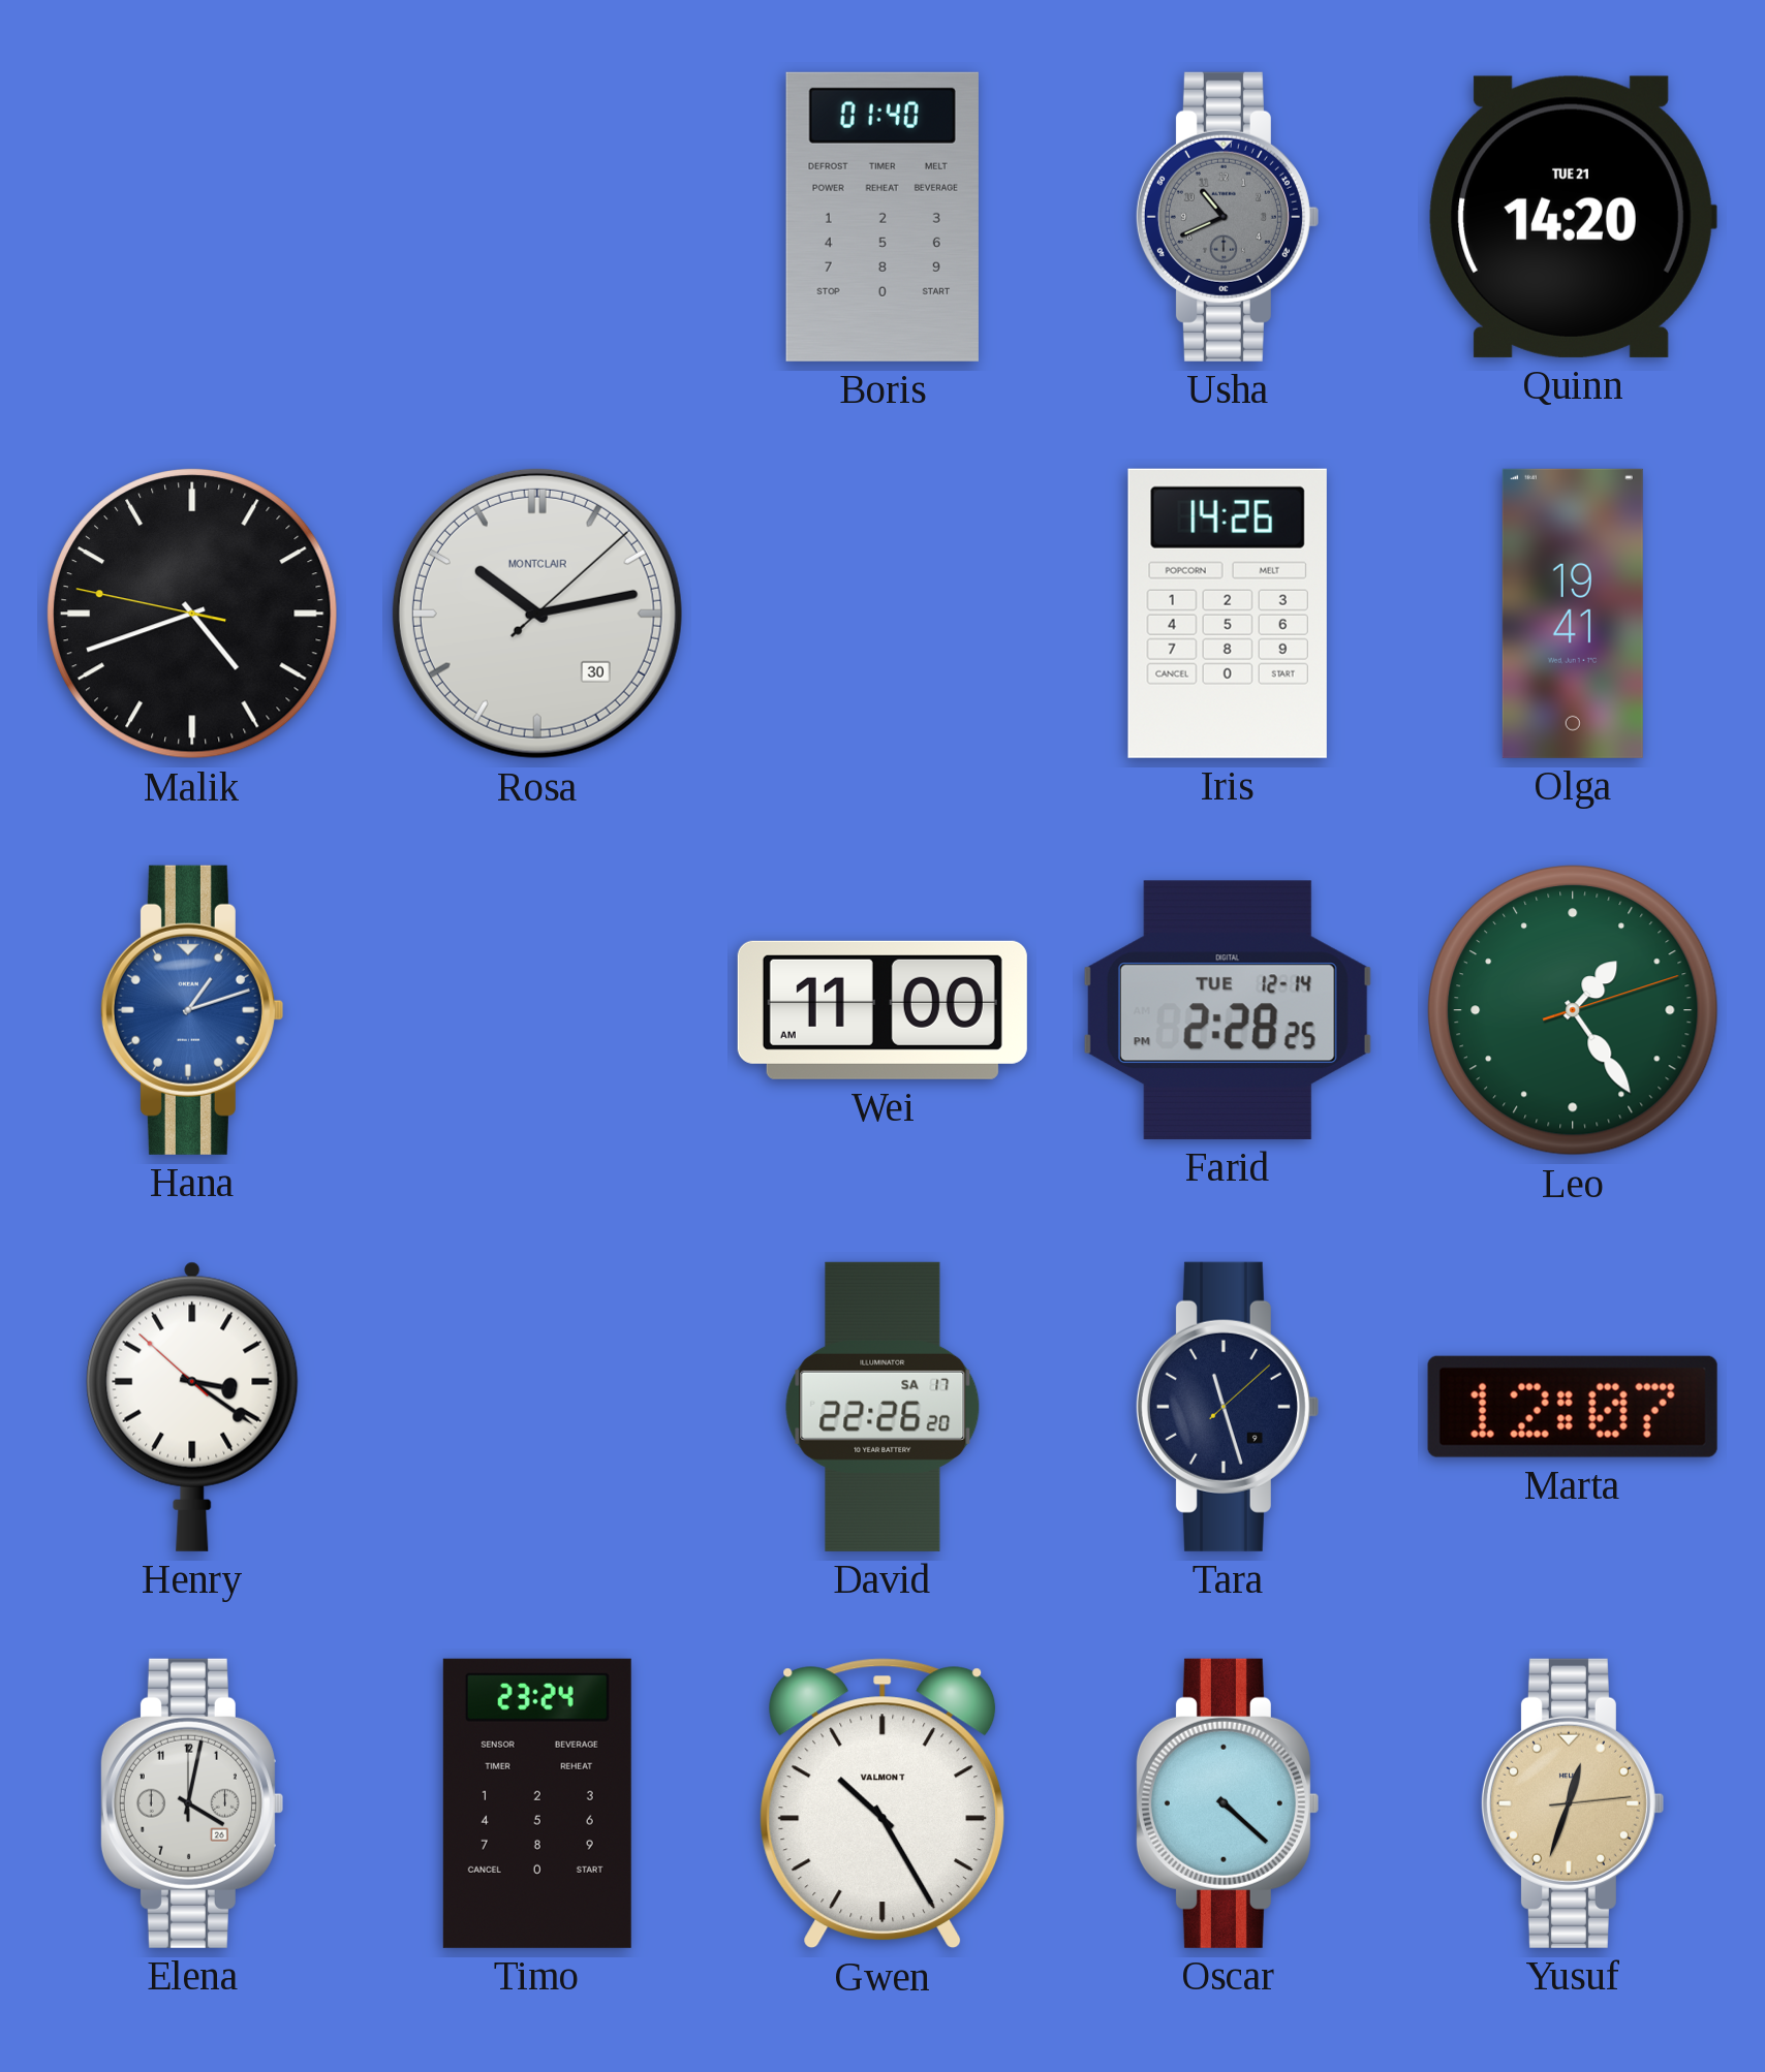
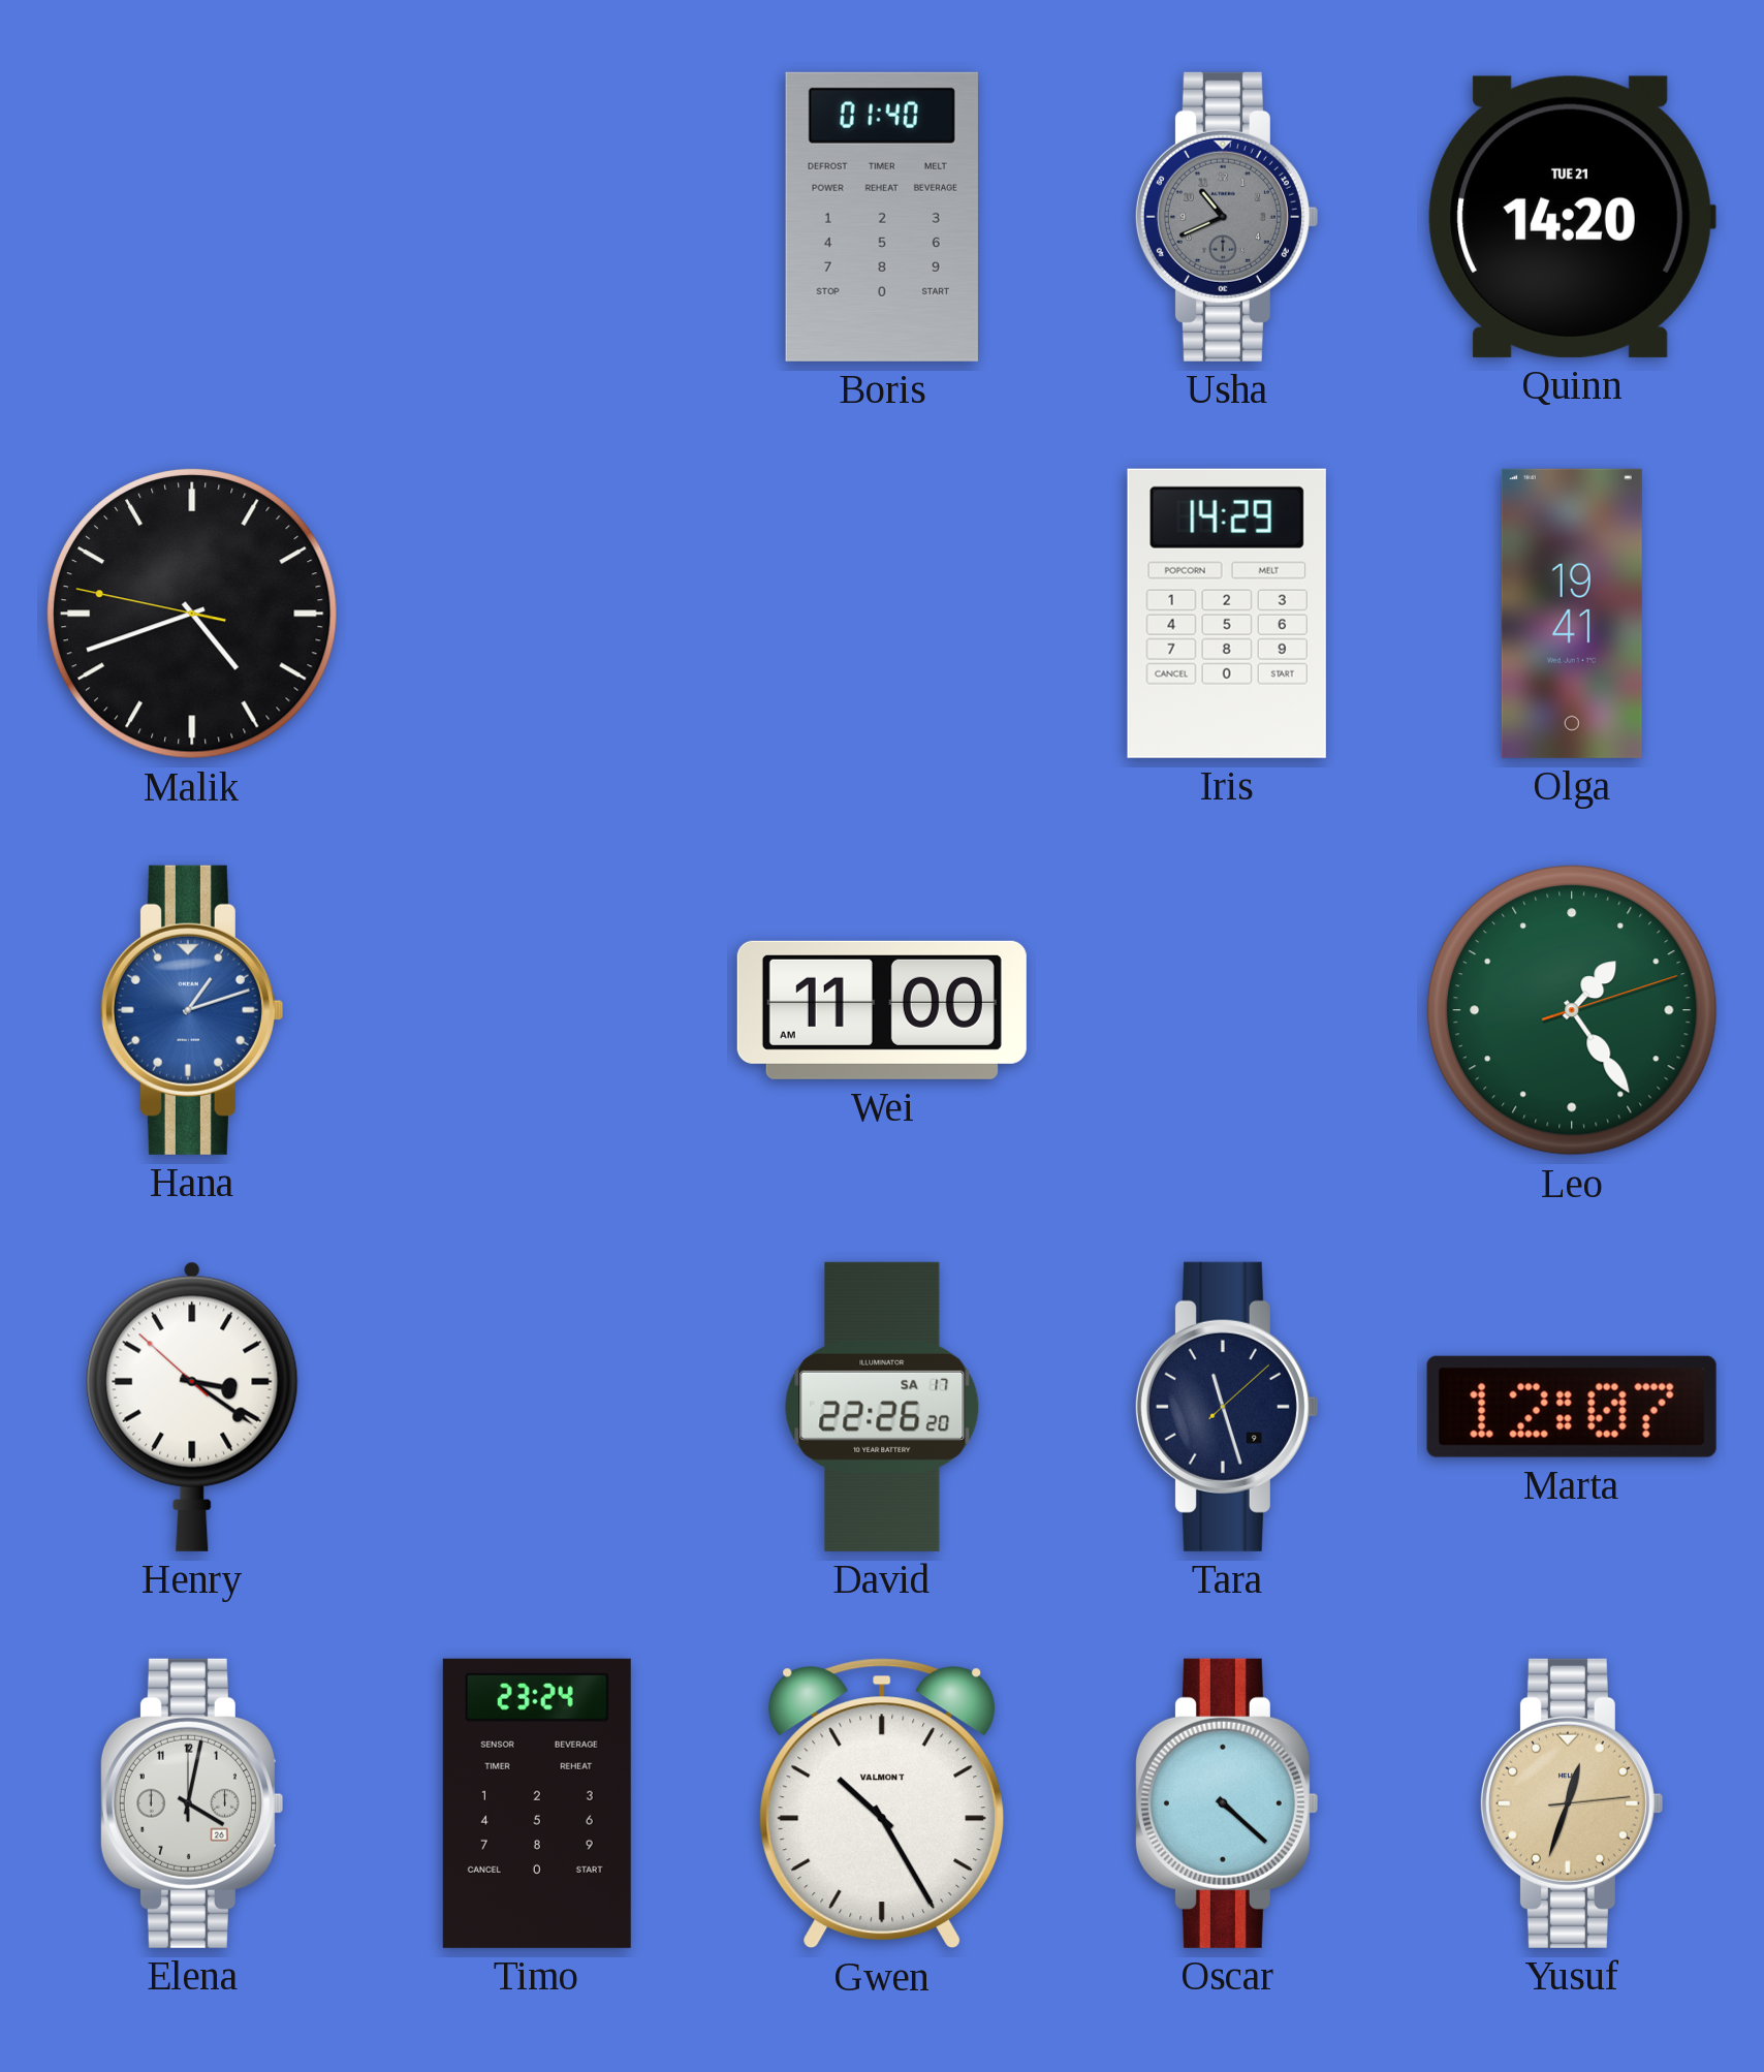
Rosa: 10:13 -> none (537, 614)
Iris: 14:26 -> 14:29 (1227, 614)
Farid: 2:28 -> none (1228, 1010)
